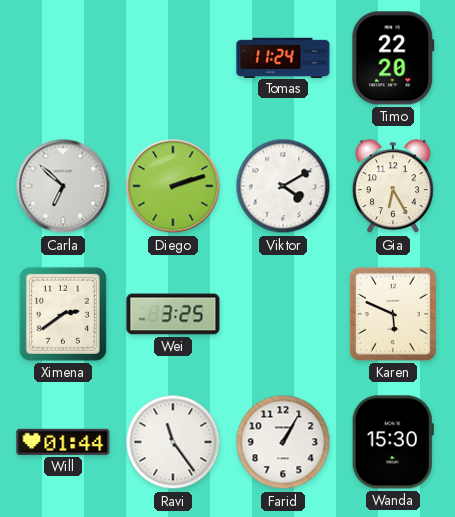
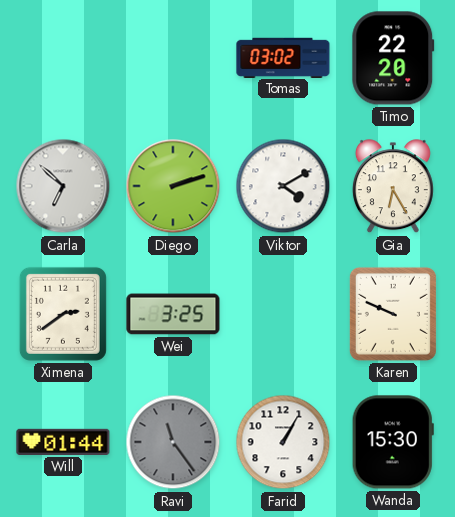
Tomas: 11:24 -> 03:02 (283, 57)
Karen: 5:49 -> 9:49 (393, 314)
Ravi dial: white -> grey (173, 442)
